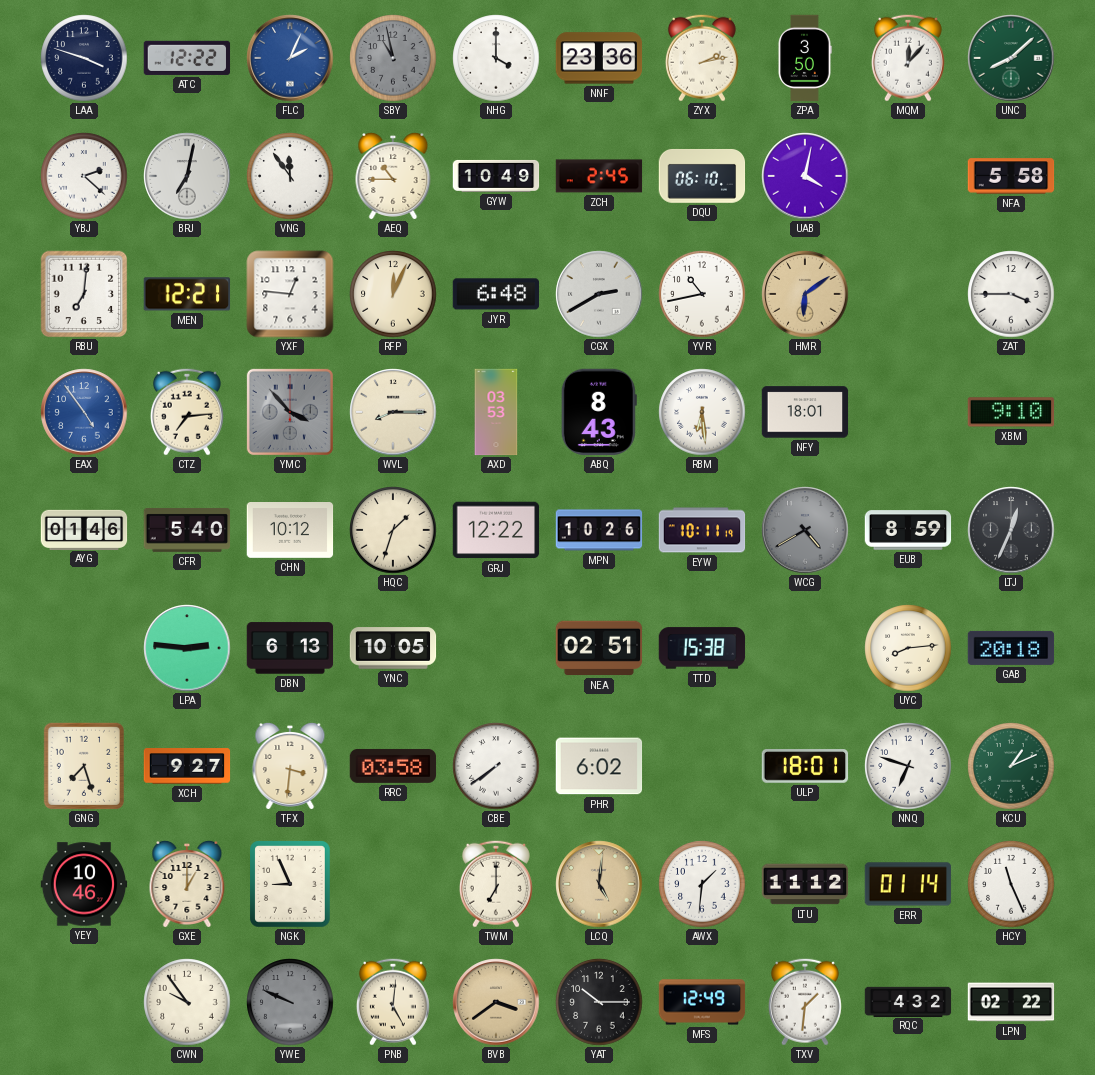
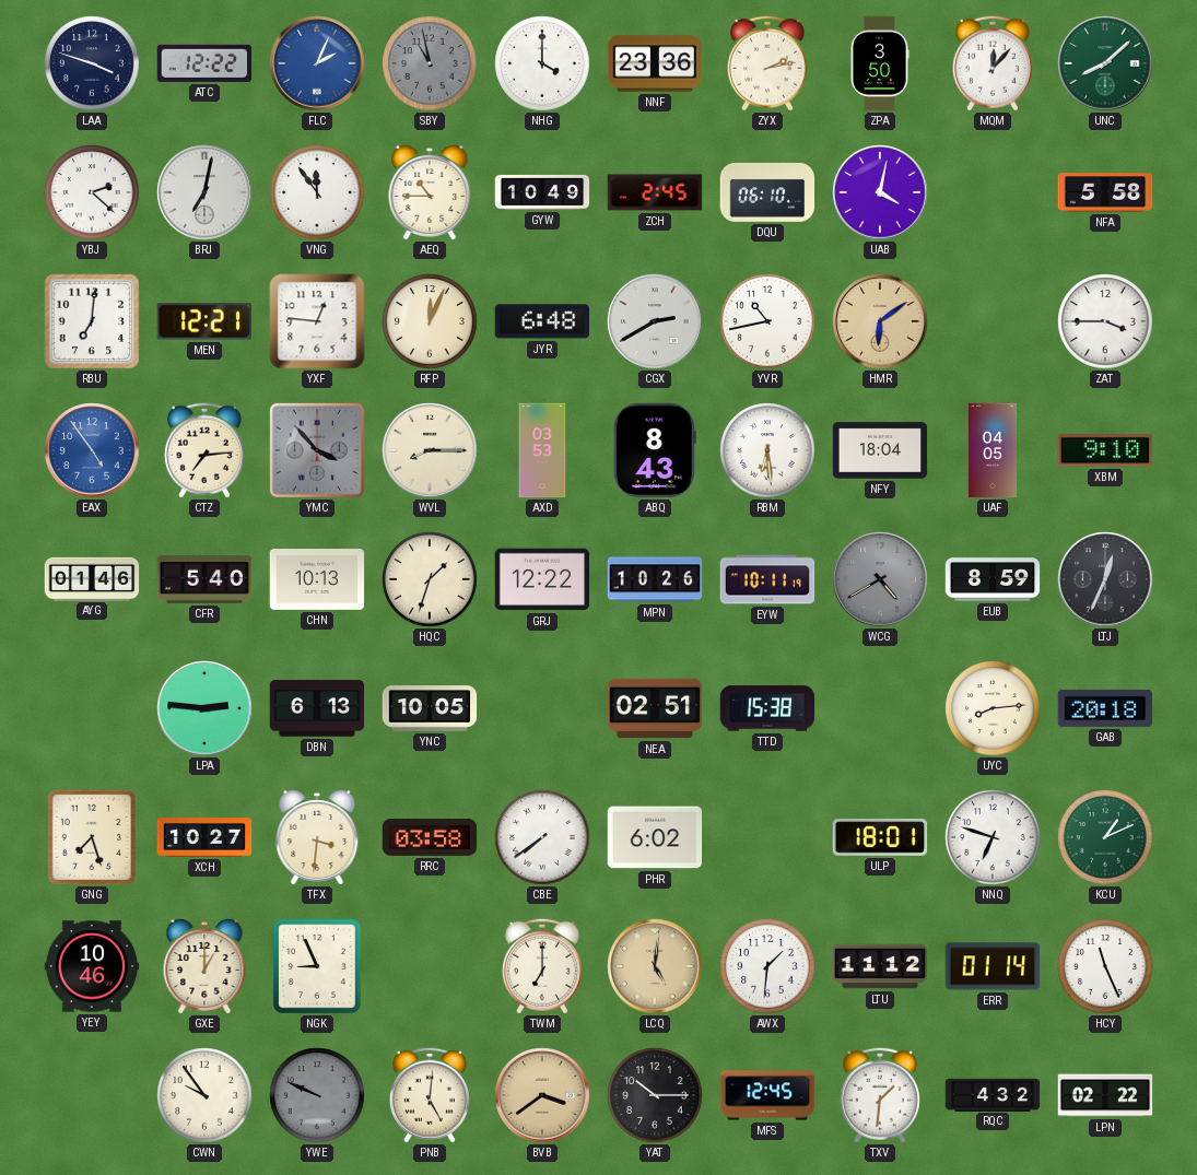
NFY: 18:01 -> 18:04 (880, 450)
UAF: none -> 04:05 (993, 450)
CHN: 10:12 -> 10:13 (317, 580)
XCH: 9:27 -> 10:27 (204, 837)
MFS: 12:49 -> 12:45 (767, 1095)
